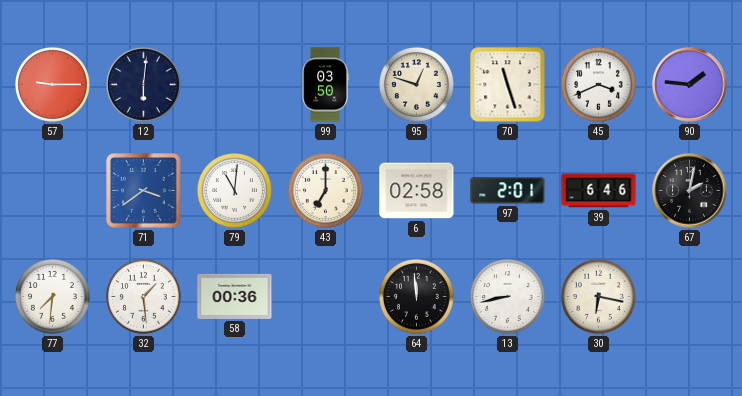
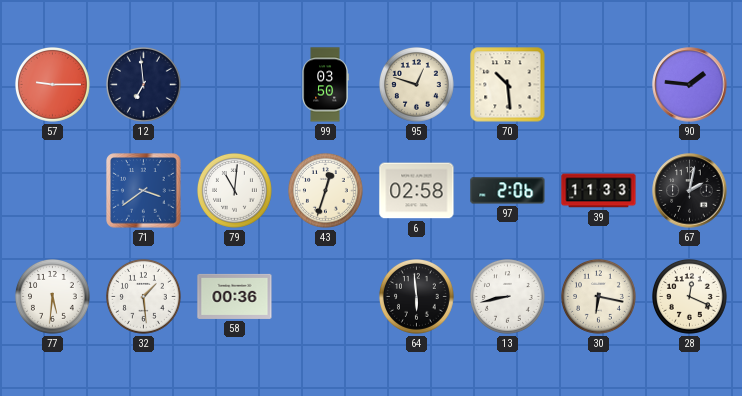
12: 6:01 -> 6:59 (144, 85)
70: 11:27 -> 10:29 (508, 85)
45: 3:41 -> none (599, 85)
43: 7:00 -> 12:33 (326, 191)
97: 2:01 -> 2:06 (508, 191)
39: 6:46 -> 11:33 (599, 191)
77: 7:31 -> 5:31 (53, 297)
64: 11:59 -> 5:59 (417, 297)
28: none -> 12:19 (690, 297)
